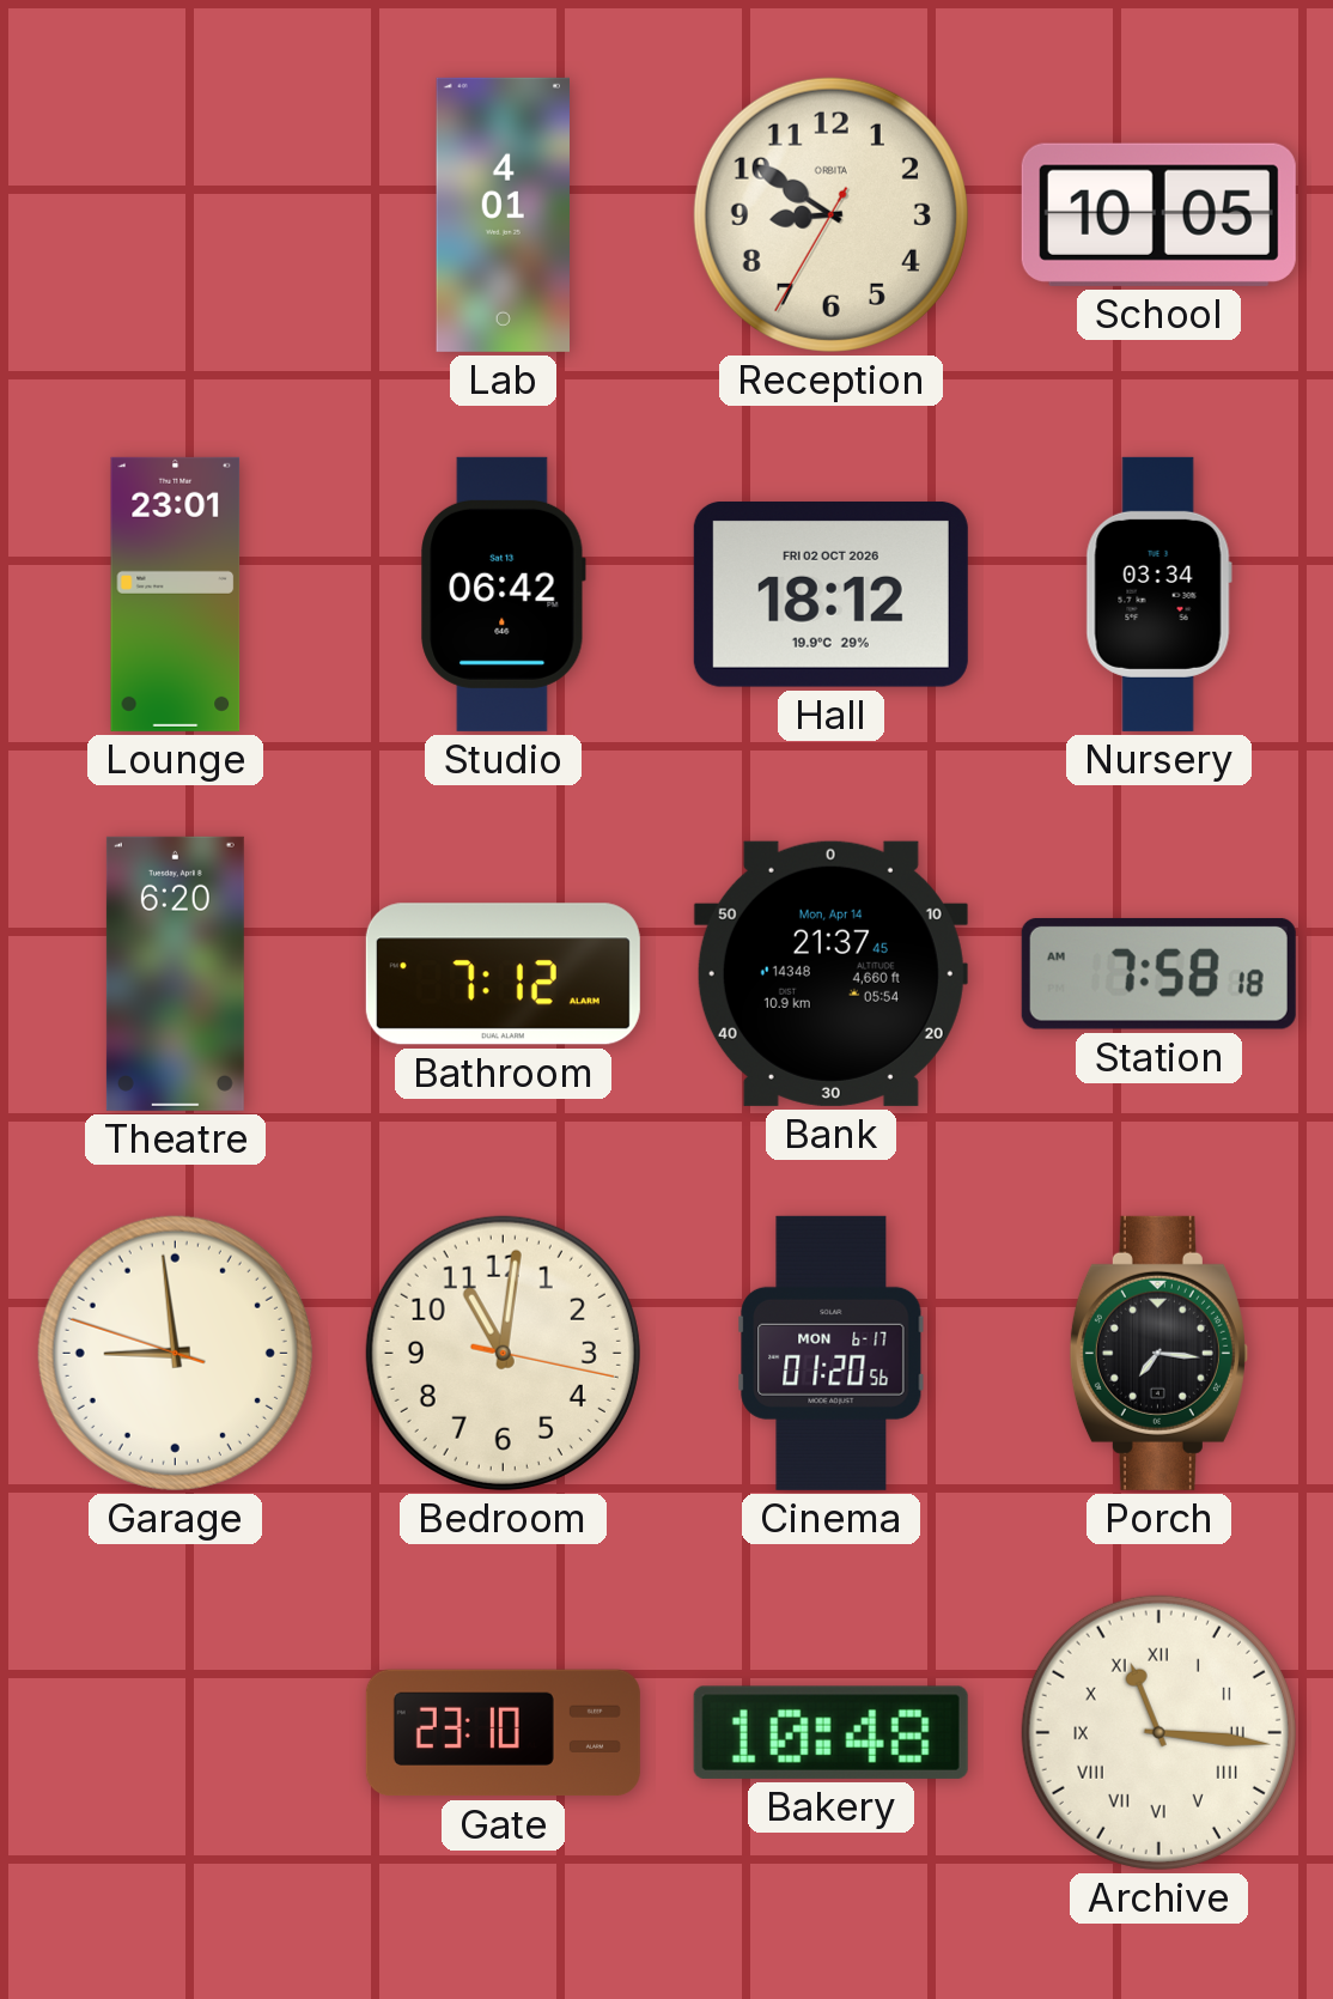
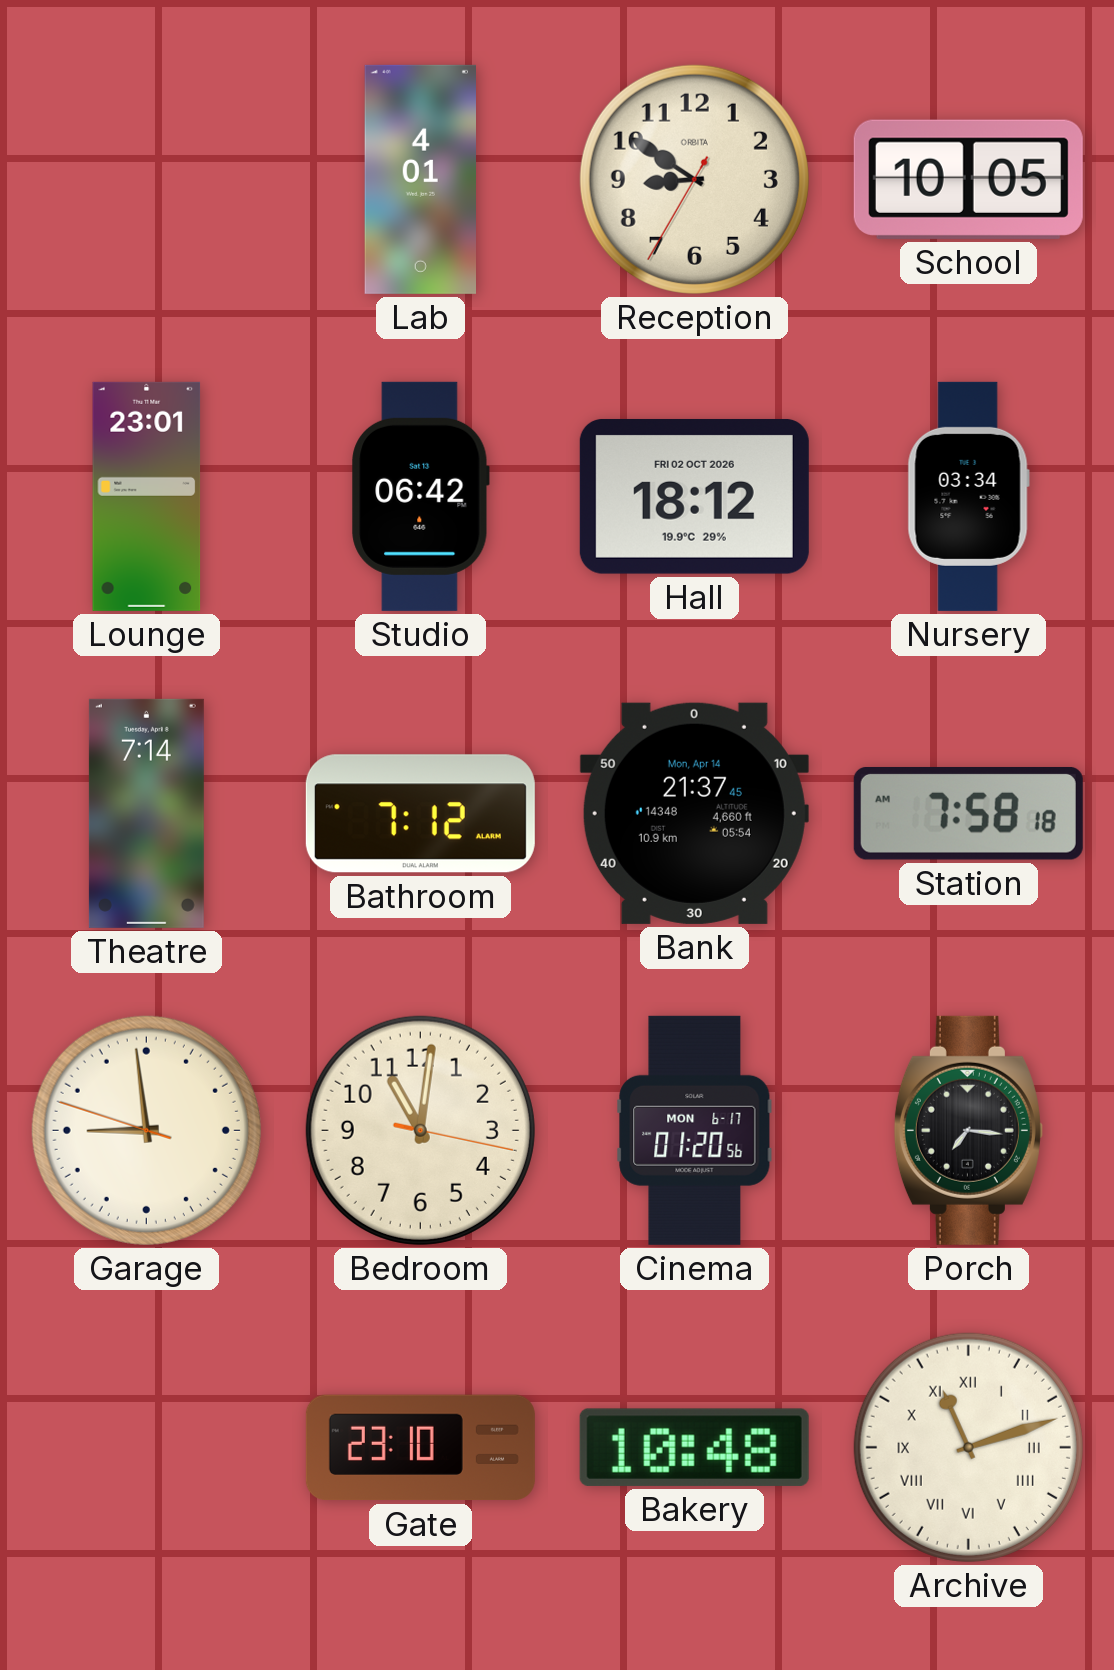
Theatre: 6:20 -> 7:14 (146, 813)
Archive: 11:16 -> 11:12 (968, 1447)
